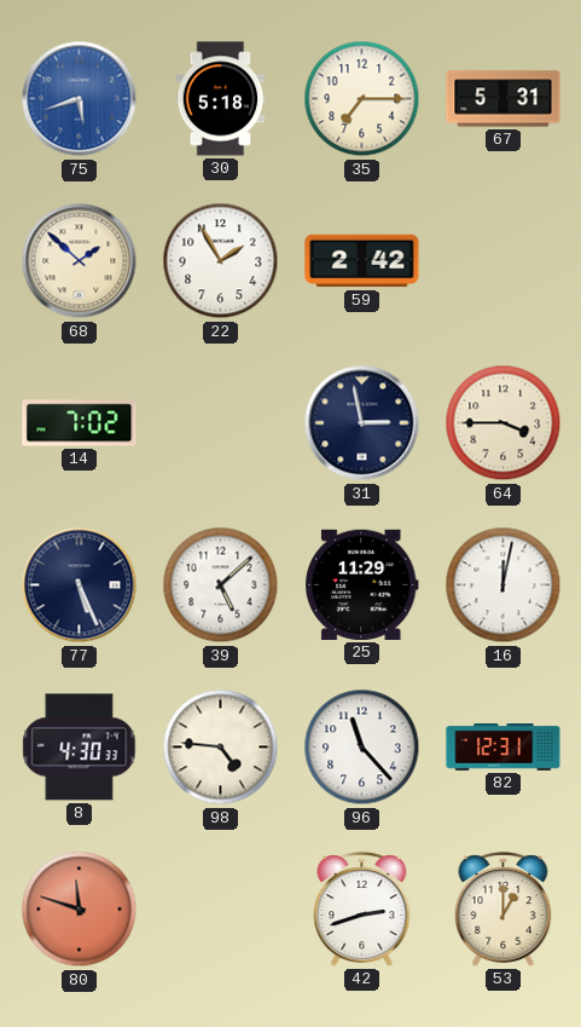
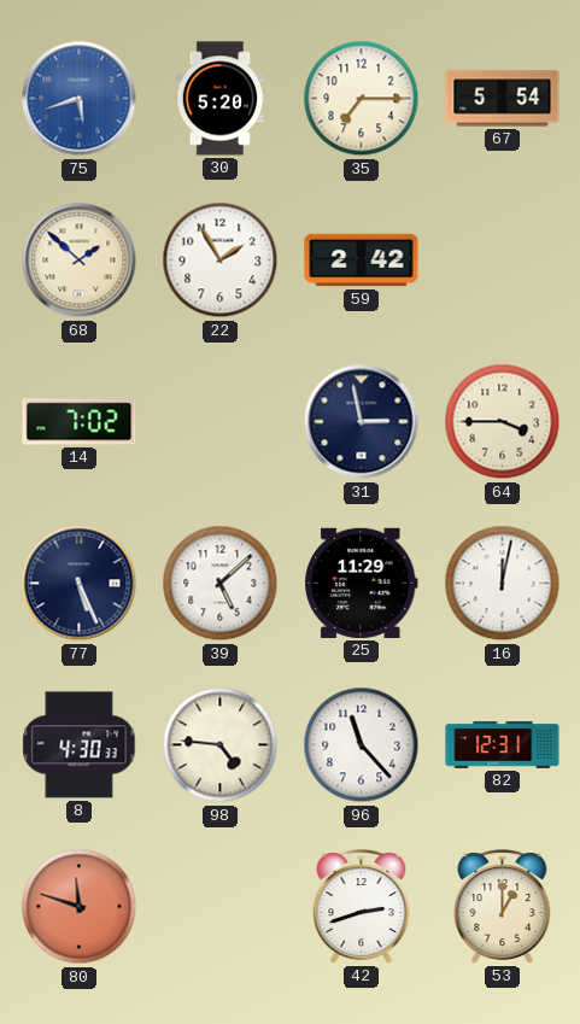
30: 5:18 -> 5:20 (221, 99)
67: 5:31 -> 5:54 (503, 99)
